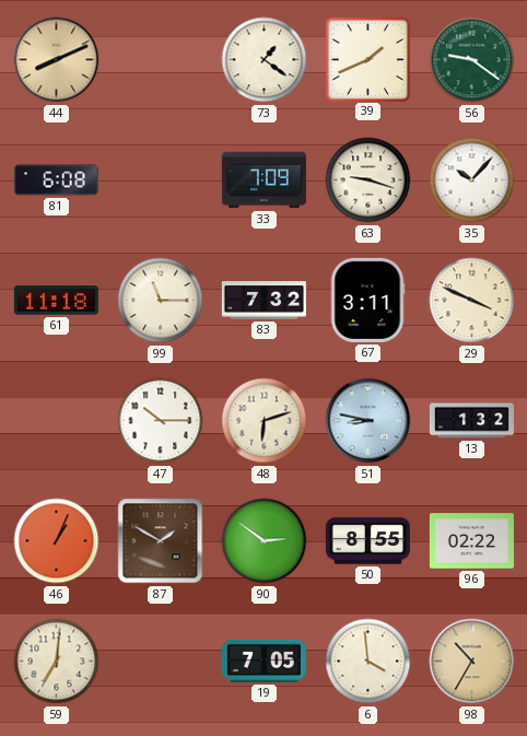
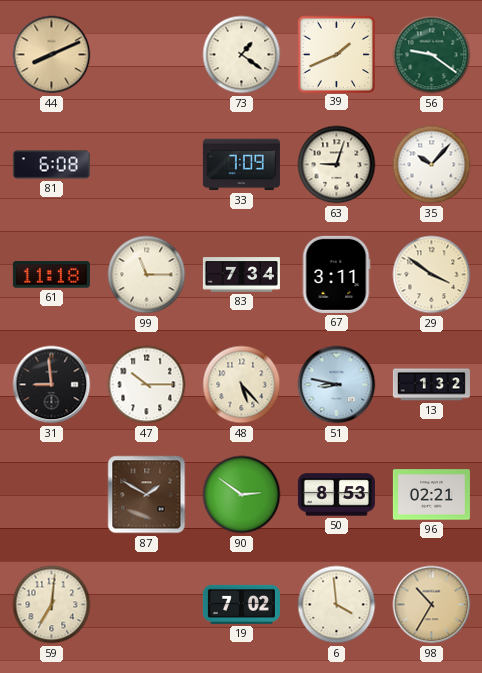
63: 9:18 -> 9:03 (337, 165)
83: 7:32 -> 7:34 (241, 275)
29: 3:49 -> 3:51 (432, 275)
31: none -> 8:59 (52, 385)
48: 6:12 -> 5:23 (242, 385)
46: 1:04 -> none (57, 541)
50: 8:55 -> 8:53 (336, 495)
96: 02:22 -> 02:21 (431, 495)
19: 7:05 -> 7:02 (241, 604)
